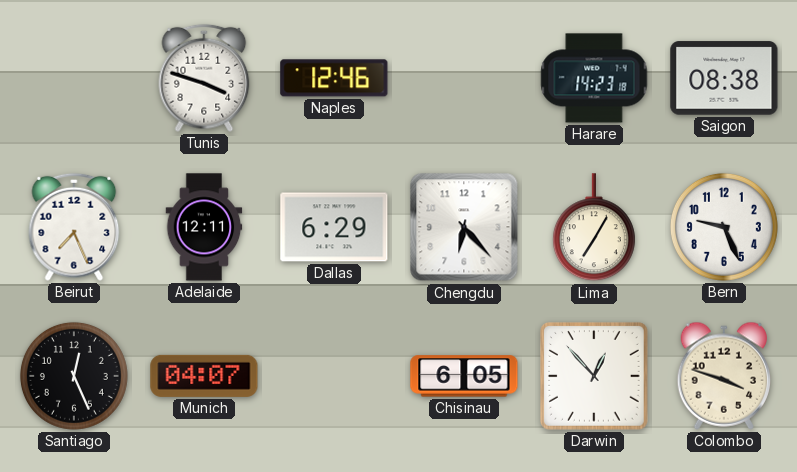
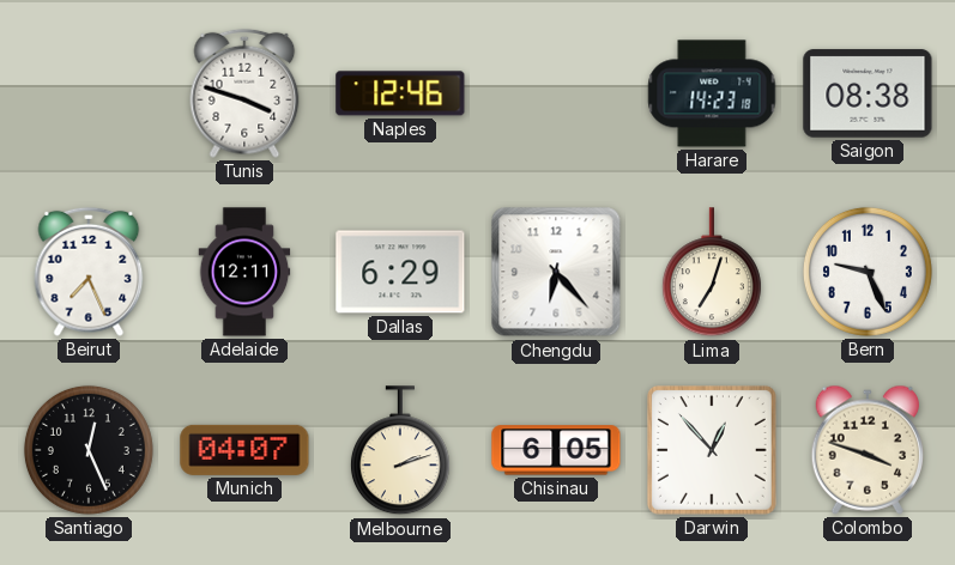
Lima: 7:05 -> 7:03 (712, 273)
Melbourne: none -> 2:12 (400, 451)
